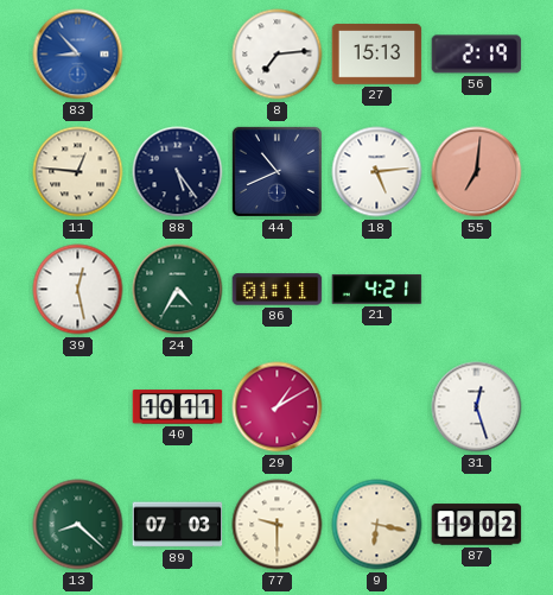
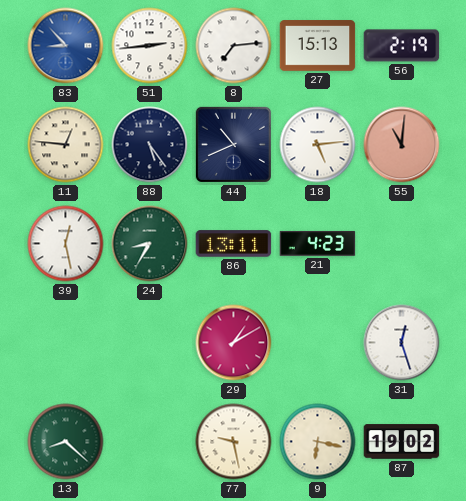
51: none -> 2:44 (150, 46)
55: 7:01 -> 11:01 (402, 145)
24: 4:35 -> 8:35 (150, 244)
86: 01:11 -> 13:11 (234, 244)
21: 4:21 -> 4:23 (318, 243)
40: 10:11 -> none (178, 407)
89: 07:03 -> none (178, 525)
77: 9:30 -> 9:28 (234, 442)
